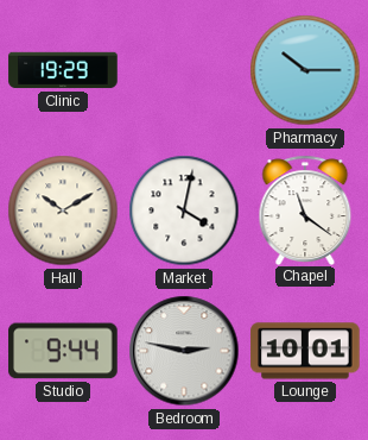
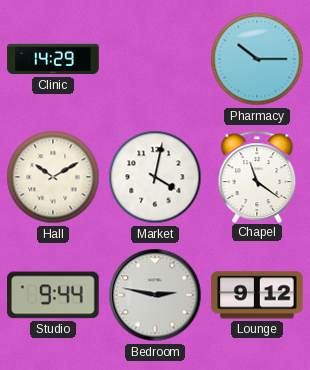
Clinic: 19:29 -> 14:29 (53, 59)
Lounge: 10:01 -> 9:12 (257, 295)
